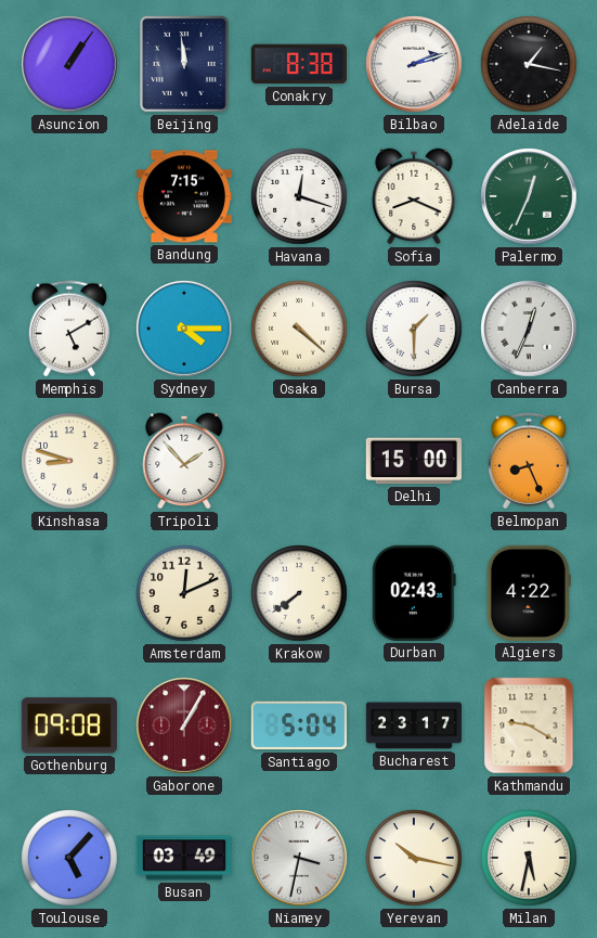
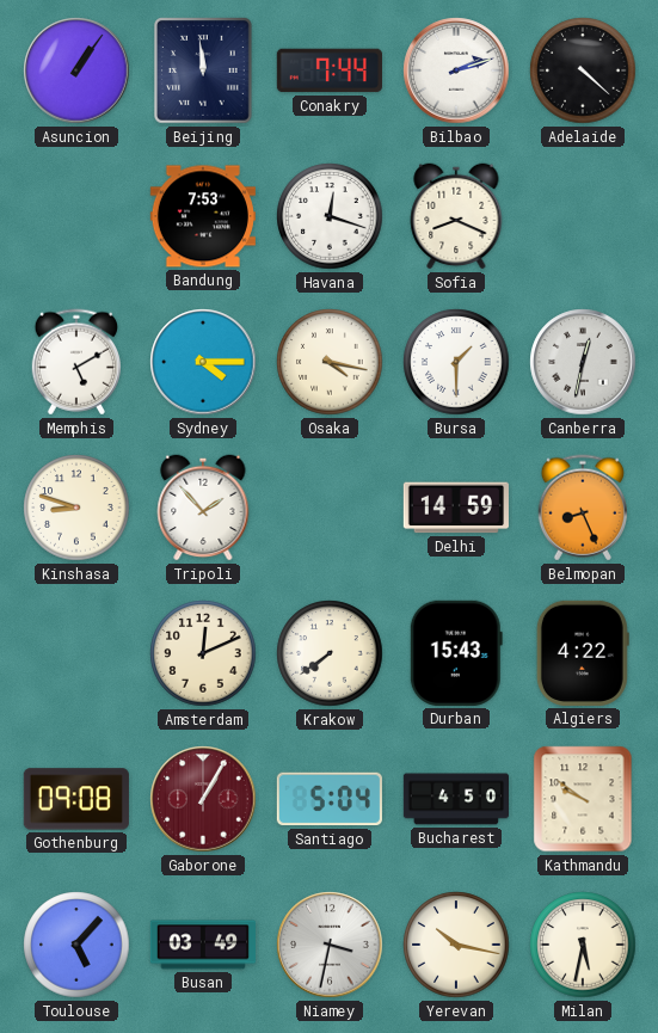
Conakry: 8:38 -> 7:44 (330, 70)
Adelaide: 1:17 -> 4:22 (583, 70)
Bandung: 7:15 -> 7:53 (203, 216)
Palermo: 12:34 -> none (529, 196)
Osaka: 4:22 -> 4:17 (330, 362)
Canberra: 12:34 -> 12:32 (583, 362)
Delhi: 15:00 -> 14:59 (456, 508)
Durban: 02:43 -> 15:43 (456, 653)
Bucharest: 23:17 -> 4:50 (455, 799)
Kathmandu: 9:20 -> 9:51 (583, 799)
